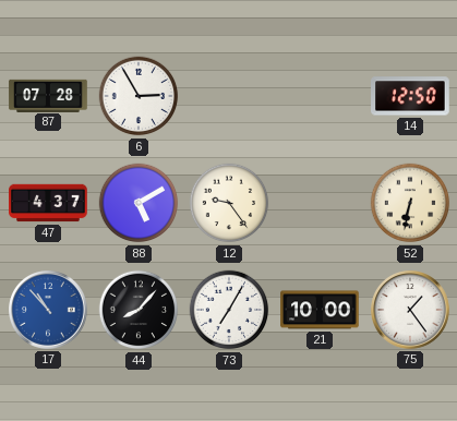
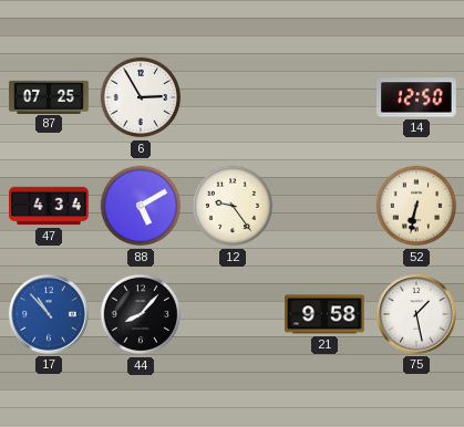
87: 07:28 -> 07:25 (49, 96)
47: 4:37 -> 4:34 (49, 206)
73: 7:05 -> none (229, 310)
21: 10:00 -> 9:58 (324, 314)
75: 1:24 -> 1:28 (417, 315)
